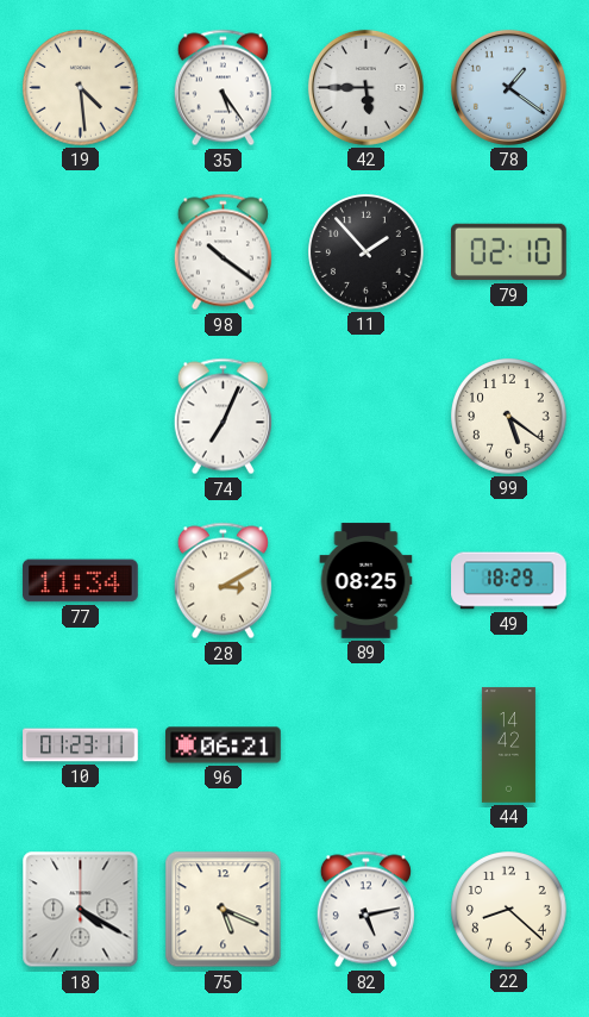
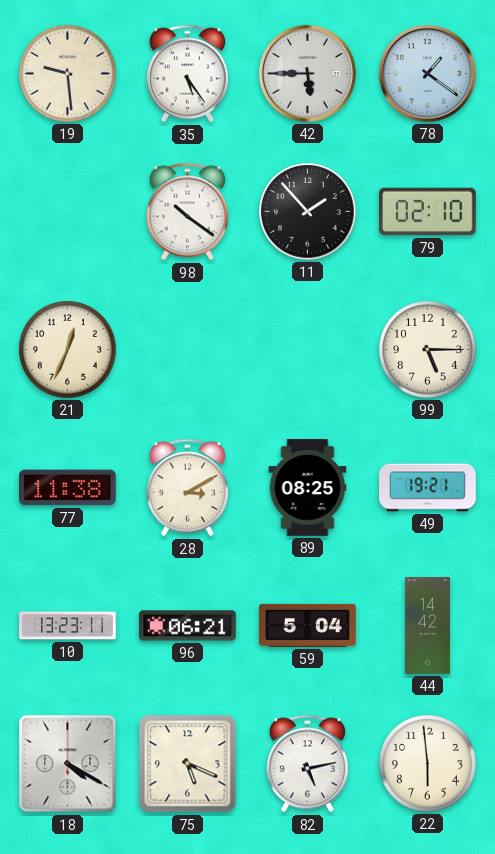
19: 4:29 -> 9:29 (68, 74)
21: none -> 12:34 (68, 350)
74: 7:04 -> none (223, 417)
99: 5:21 -> 5:15 (428, 350)
77: 11:34 -> 11:38 (68, 488)
49: 18:29 -> 19:21 (428, 488)
10: 01:23 -> 13:23 (68, 626)
59: none -> 5:04 (308, 625)
22: 8:22 -> 5:59 (428, 764)
